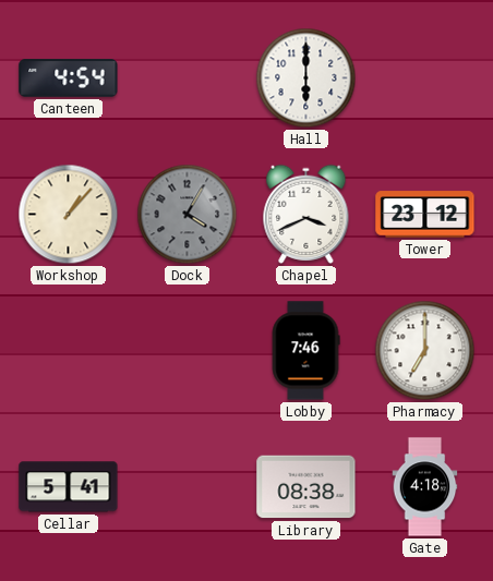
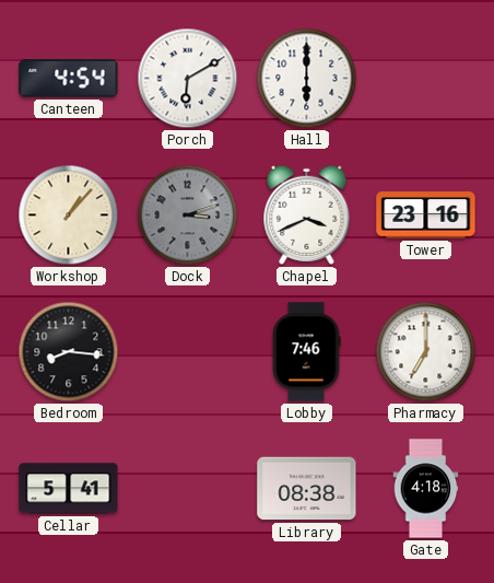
Porch: none -> 6:10 (188, 79)
Dock: 4:05 -> 3:12 (188, 215)
Tower: 23:12 -> 23:16 (426, 215)
Bedroom: none -> 8:16 (69, 352)
